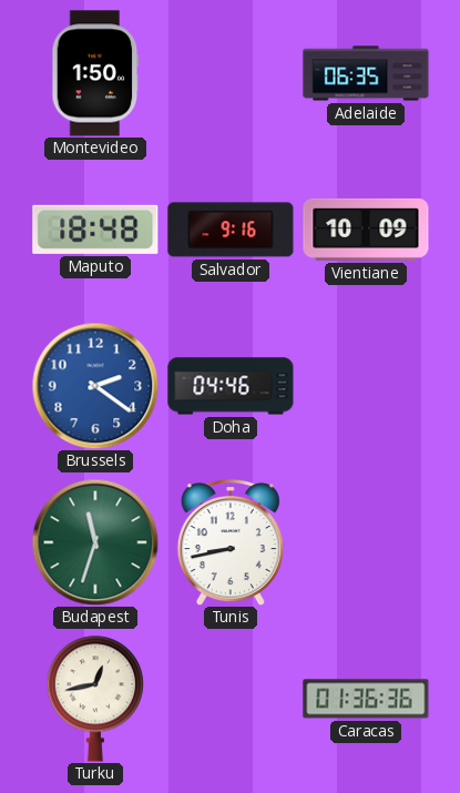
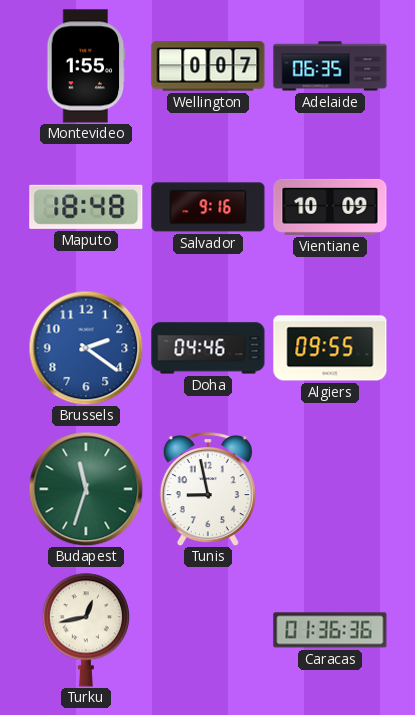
Montevideo: 1:50 -> 1:55 (86, 66)
Wellington: none -> 0:07 (208, 66)
Algiers: none -> 09:55 (330, 348)
Tunis: 8:43 -> 8:58 (208, 490)
